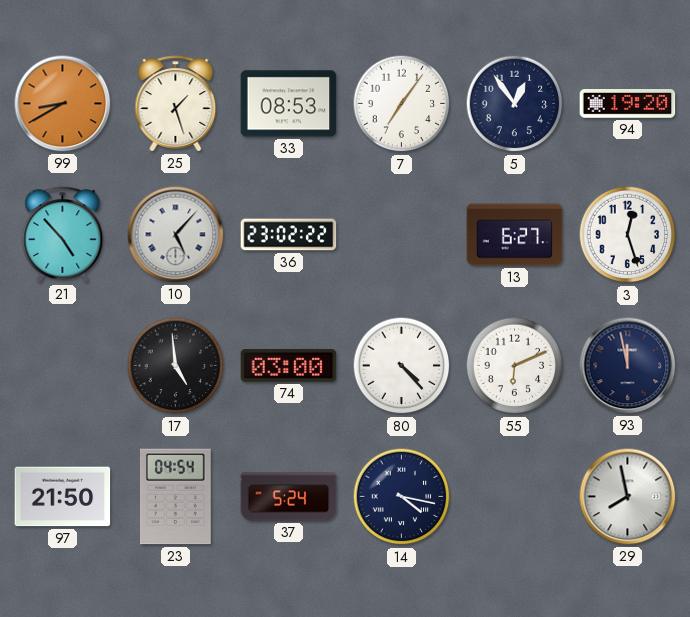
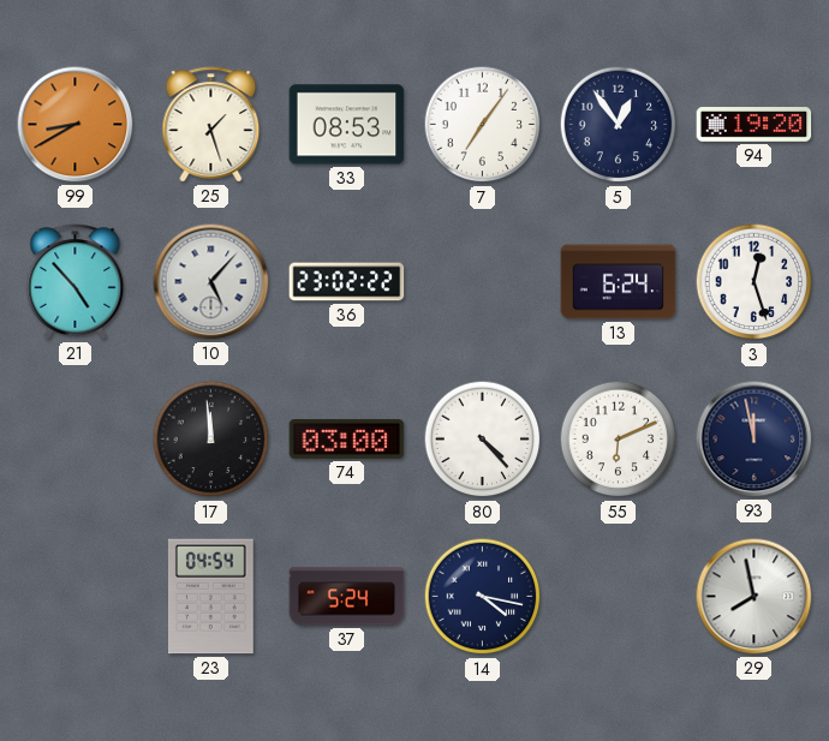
13: 6:27 -> 6:24 (619, 282)
17: 4:59 -> 11:59 (211, 440)
97: 21:50 -> none (63, 497)
